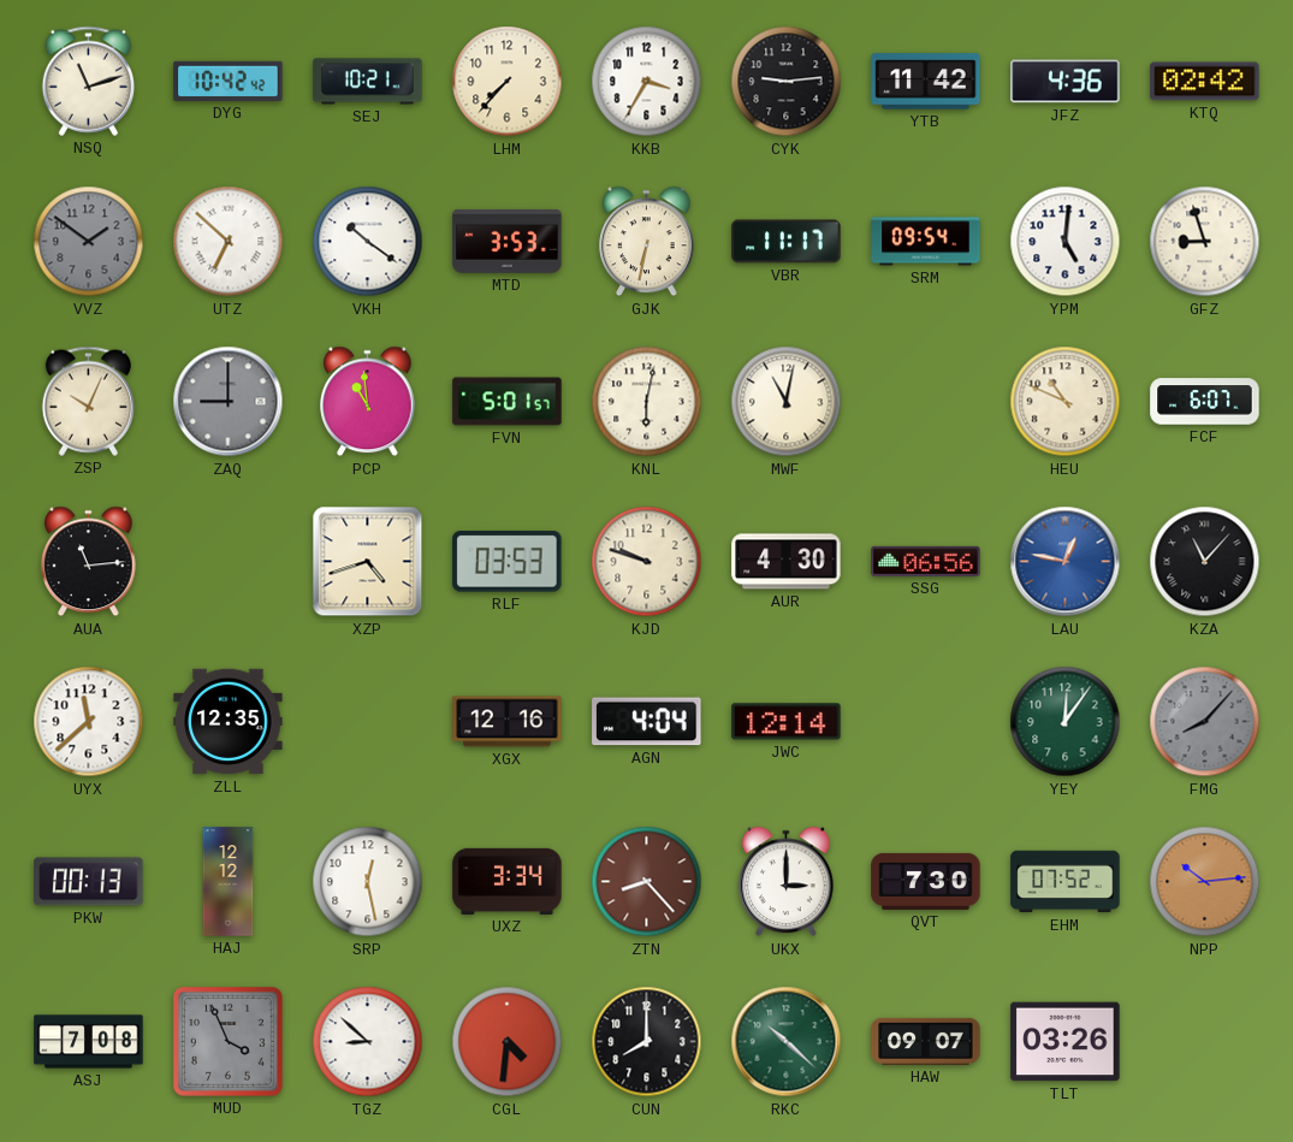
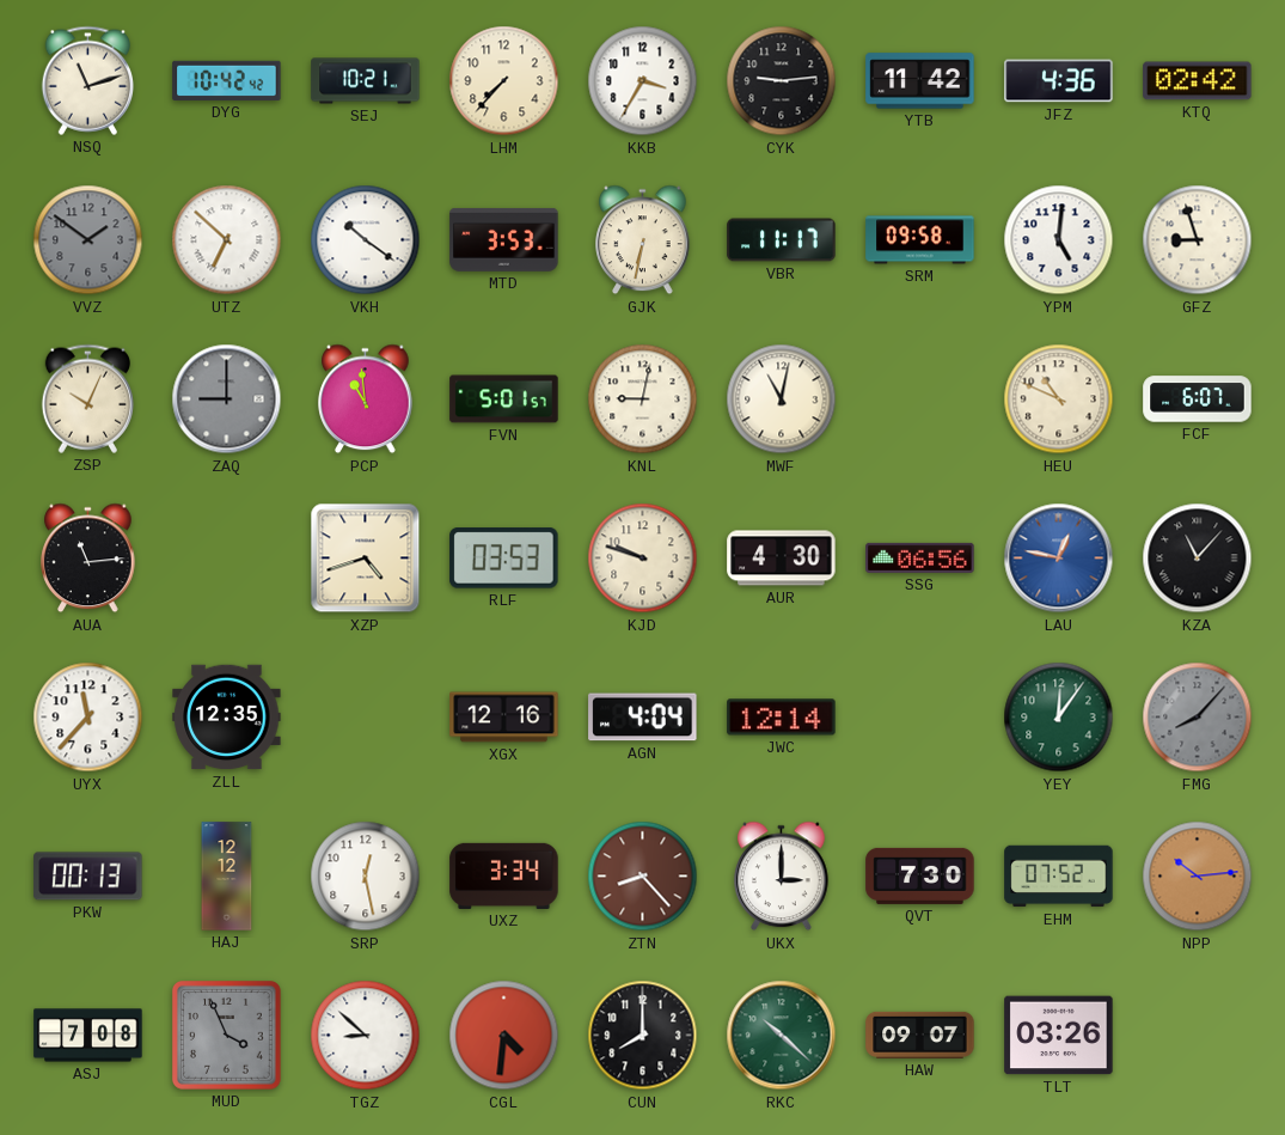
SRM: 09:54 -> 09:58 (920, 240)
KNL: 6:02 -> 9:02 (643, 399)
UYX: 11:38 -> 11:37 (88, 718)
